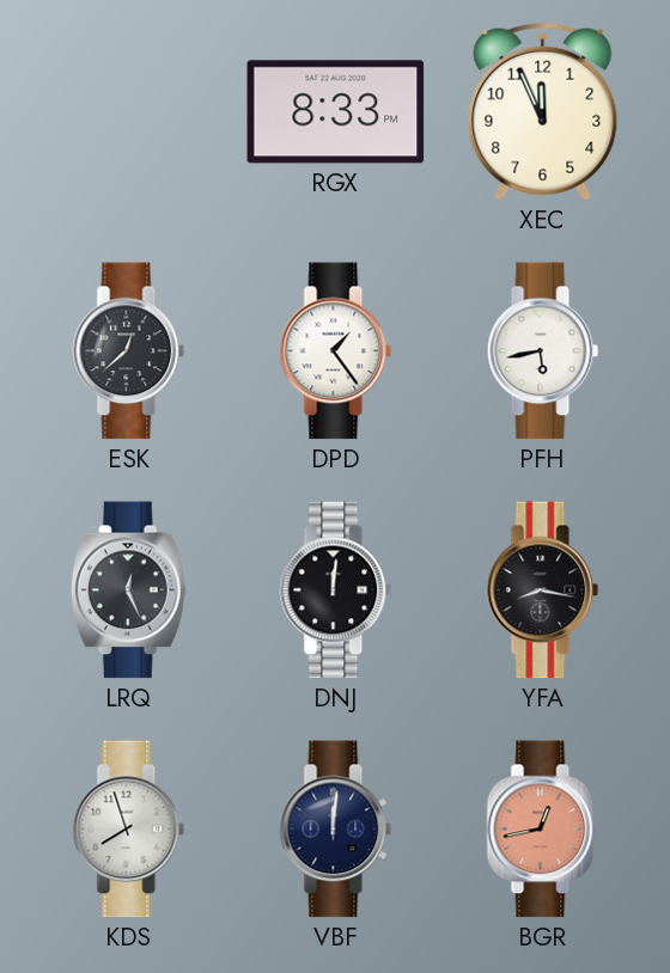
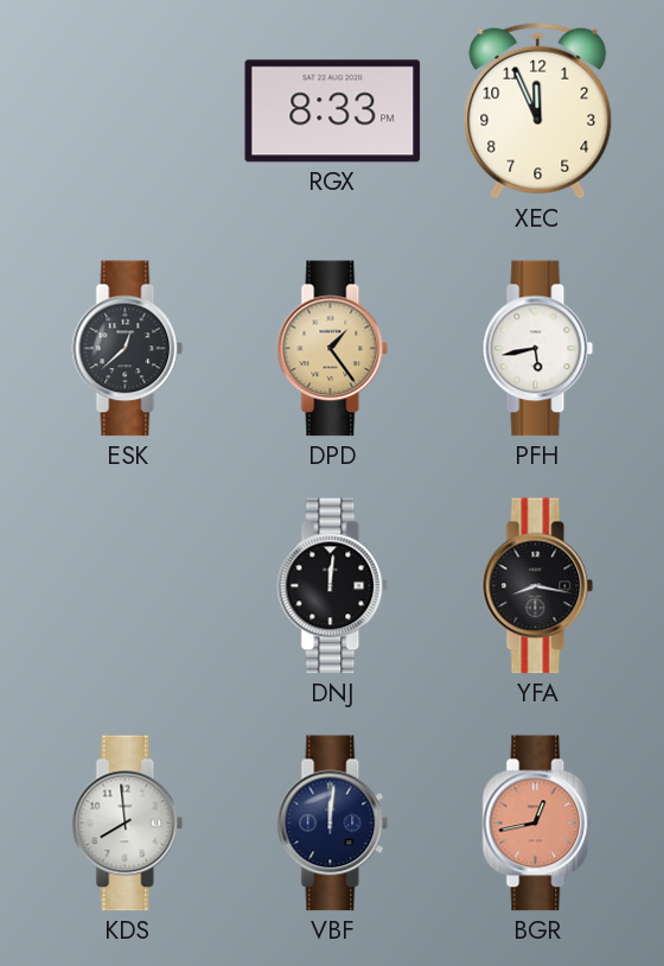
DPD dial: white -> champagne (333, 349)
LRQ: 12:26 -> none (128, 590)
KDS: 7:57 -> 7:59 (128, 824)
